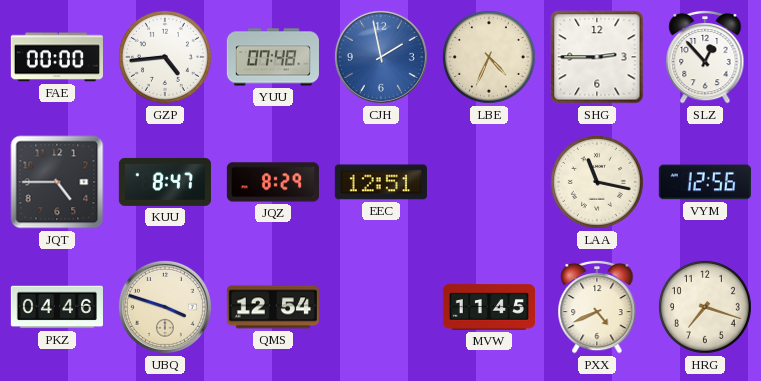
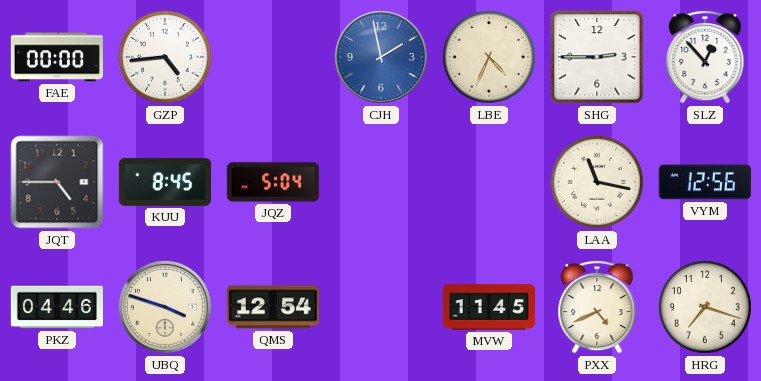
YUU: 07:48 -> none (273, 57)
KUU: 8:47 -> 8:45 (165, 182)
JQZ: 8:29 -> 5:04 (273, 182)
EEC: 12:51 -> none (381, 182)
